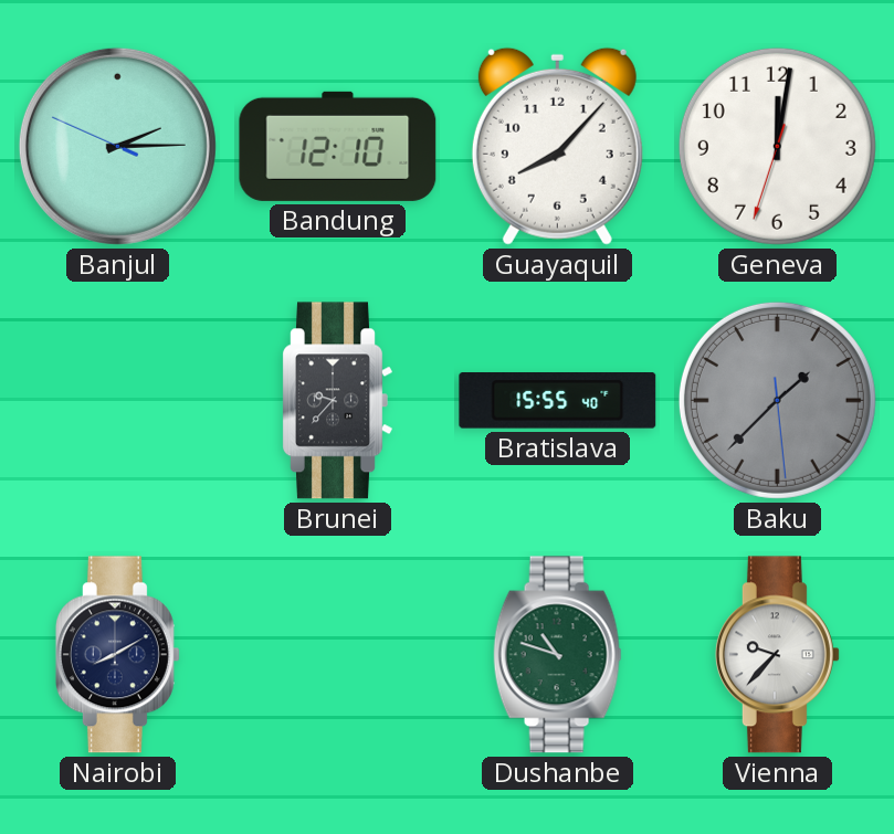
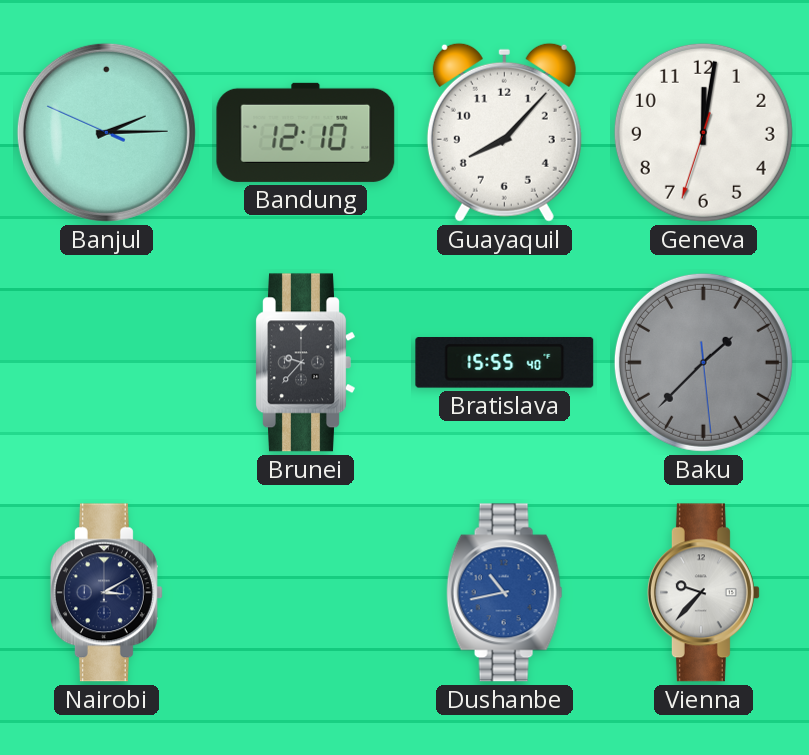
Nairobi: 8:10 -> 3:10 (106, 593)
Dushanbe: 10:48 -> 10:43 (504, 593)
Dushanbe dial: green -> blue (504, 593)
